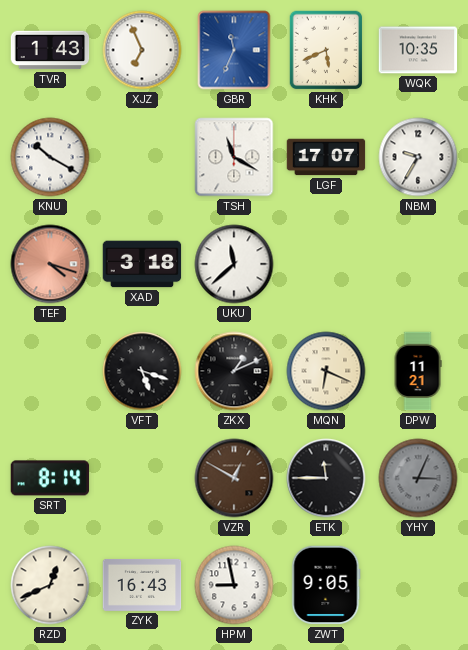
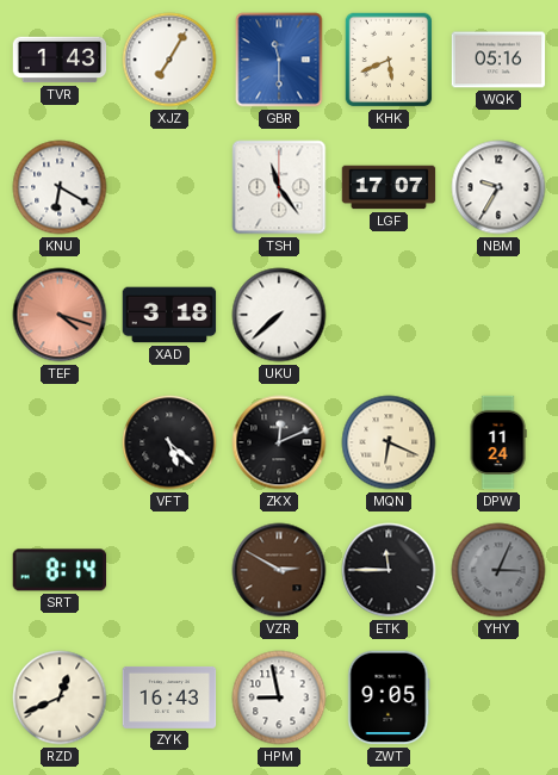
XJZ: 6:56 -> 7:05 (169, 60)
GBR: 11:34 -> 11:30 (279, 60)
WQK: 10:35 -> 05:16 (498, 60)
KNU: 10:20 -> 6:20 (60, 187)
TSH: 11:20 -> 11:24 (279, 187)
UKU: 11:38 -> 7:38 (279, 315)
VFT: 5:18 -> 5:22 (169, 442)
ZKX: 1:11 -> 12:11 (279, 442)
DPW: 11:21 -> 11:24 (498, 442)
VZR: 12:50 -> 2:50 (279, 570)
